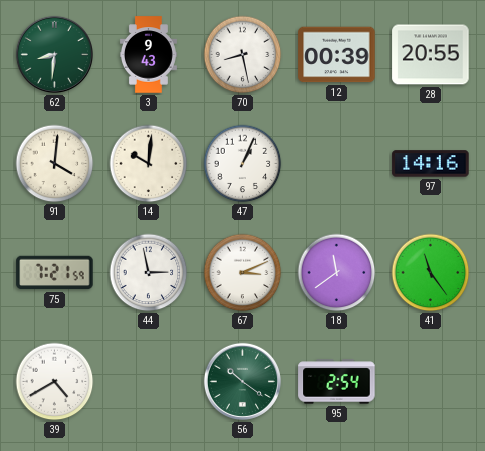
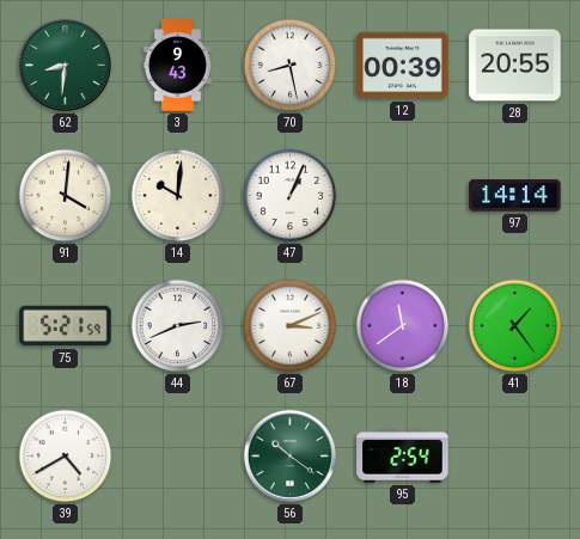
97: 14:16 -> 14:14 (515, 196)
75: 7:21 -> 5:21 (66, 326)
44: 2:58 -> 2:41 (178, 326)
41: 11:24 -> 1:24 (515, 326)
